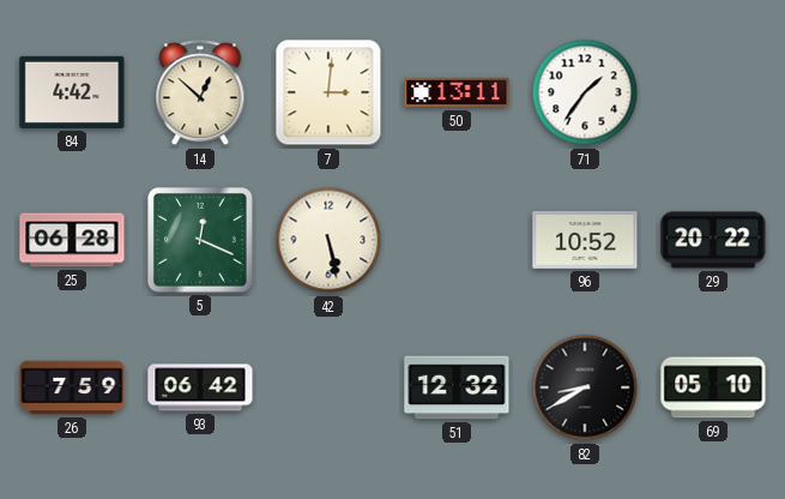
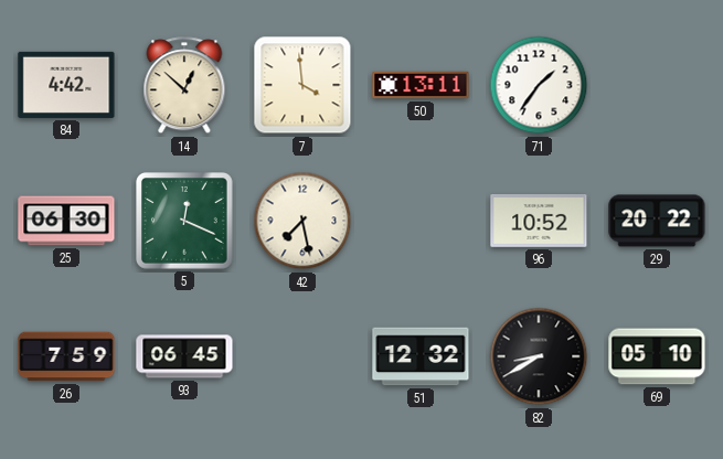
7: 3:01 -> 3:59 (302, 85)
25: 06:28 -> 06:30 (66, 221)
42: 5:28 -> 7:28 (302, 221)
93: 06:42 -> 06:45 (184, 356)
